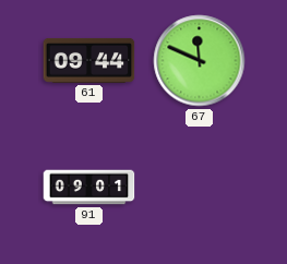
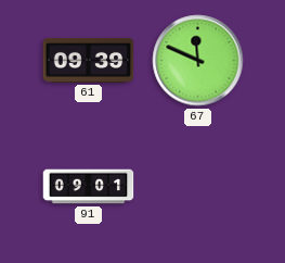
61: 09:44 -> 09:39 (89, 60)
